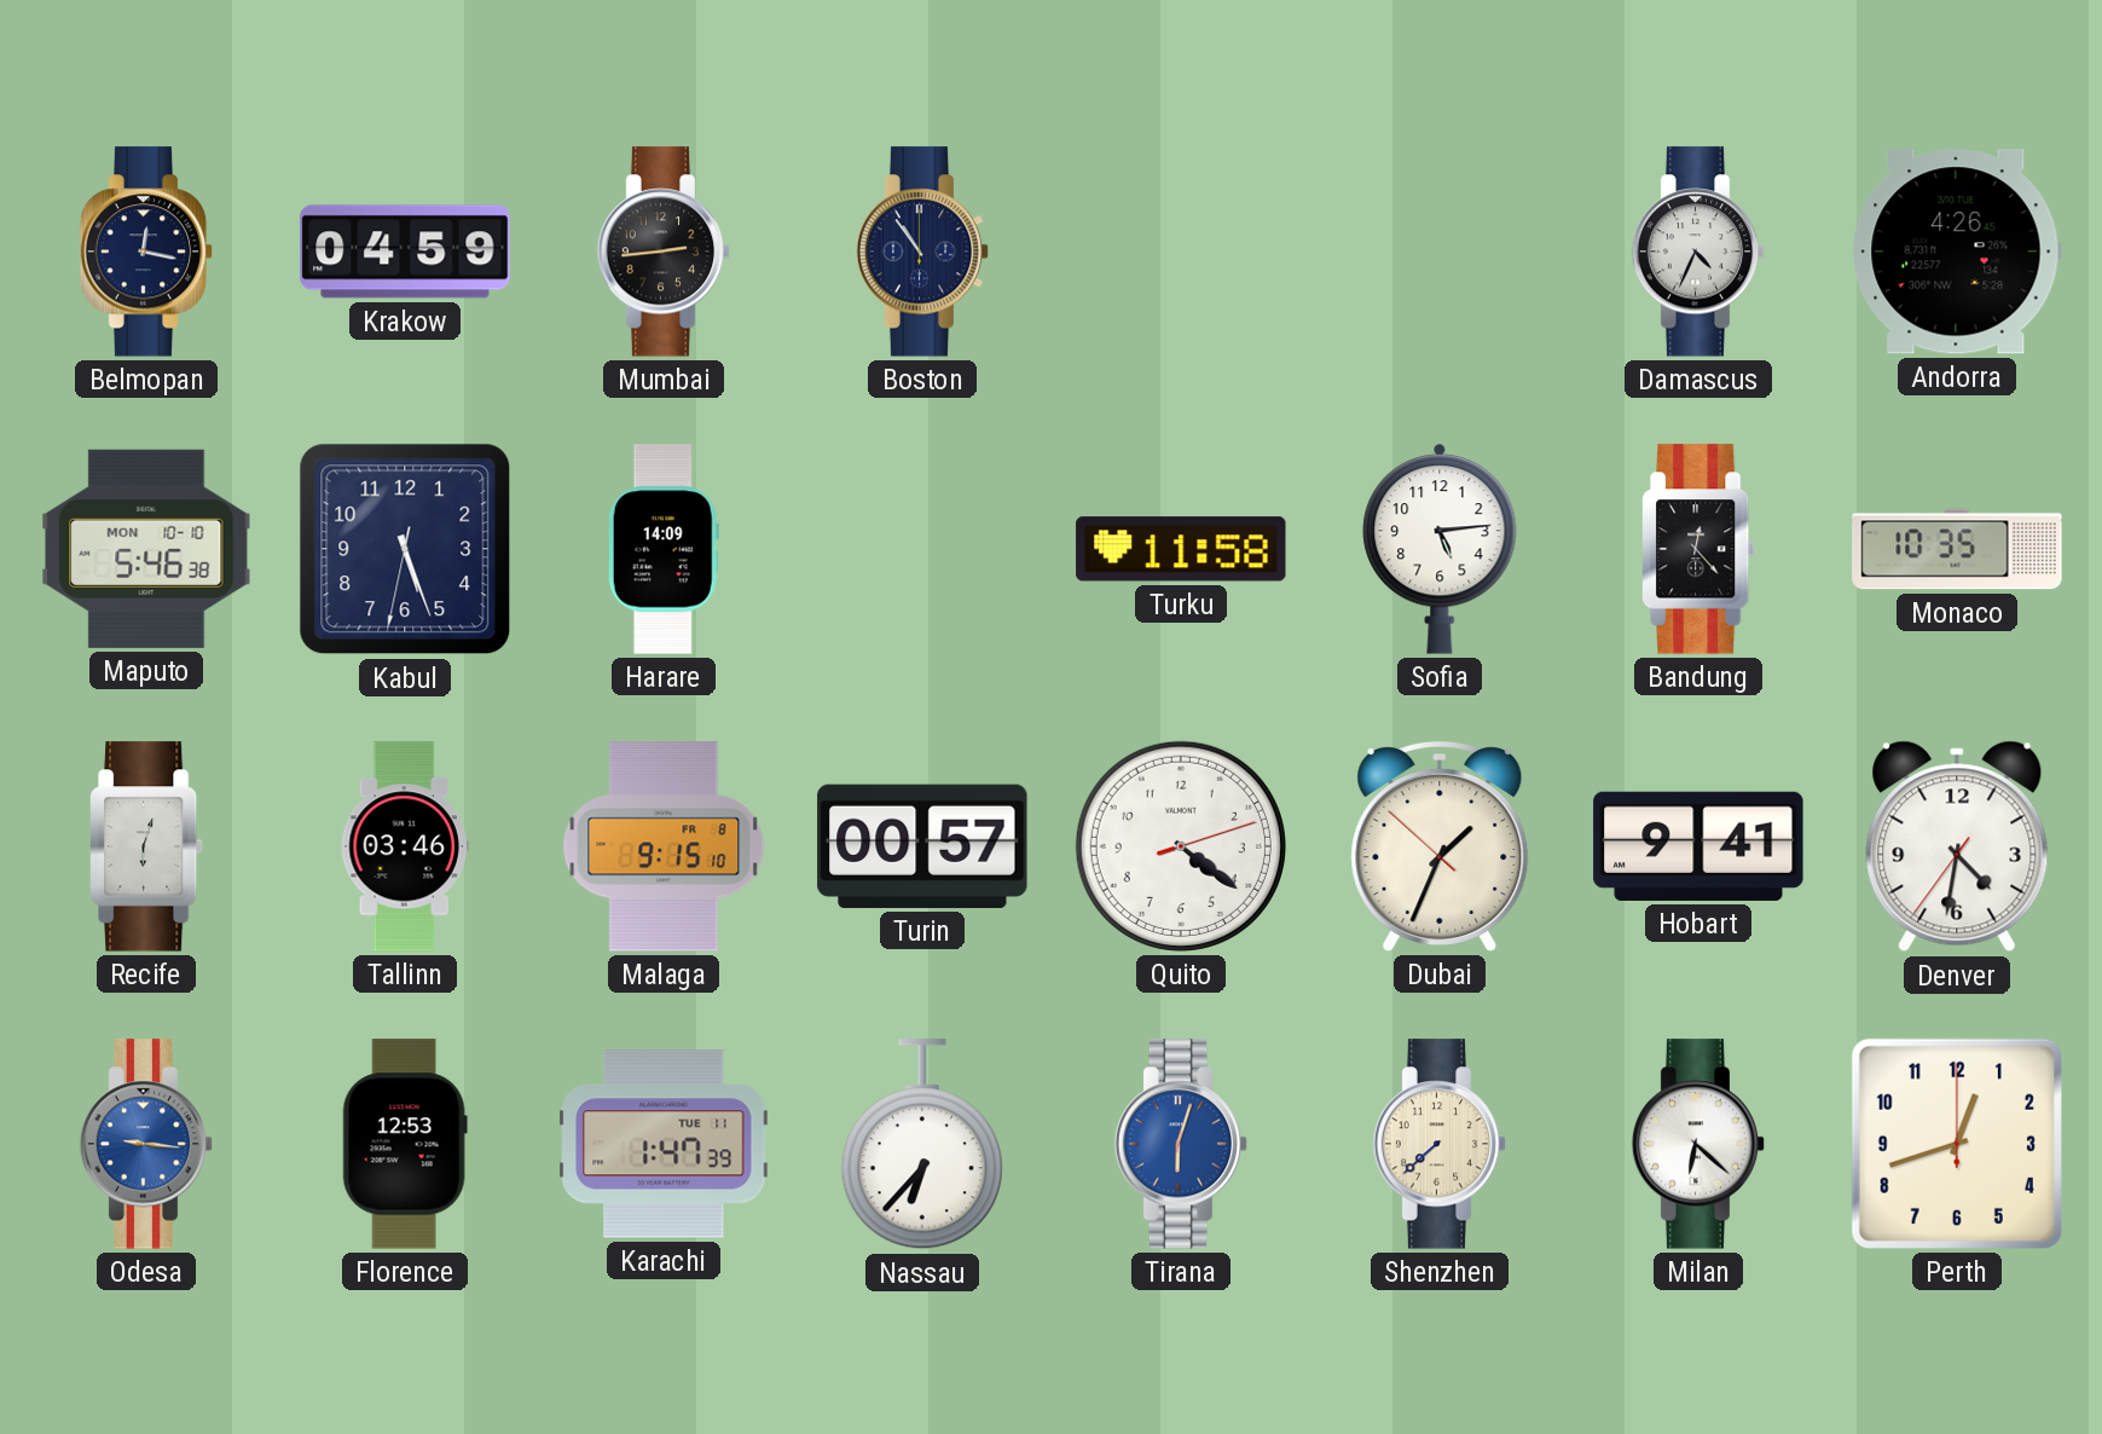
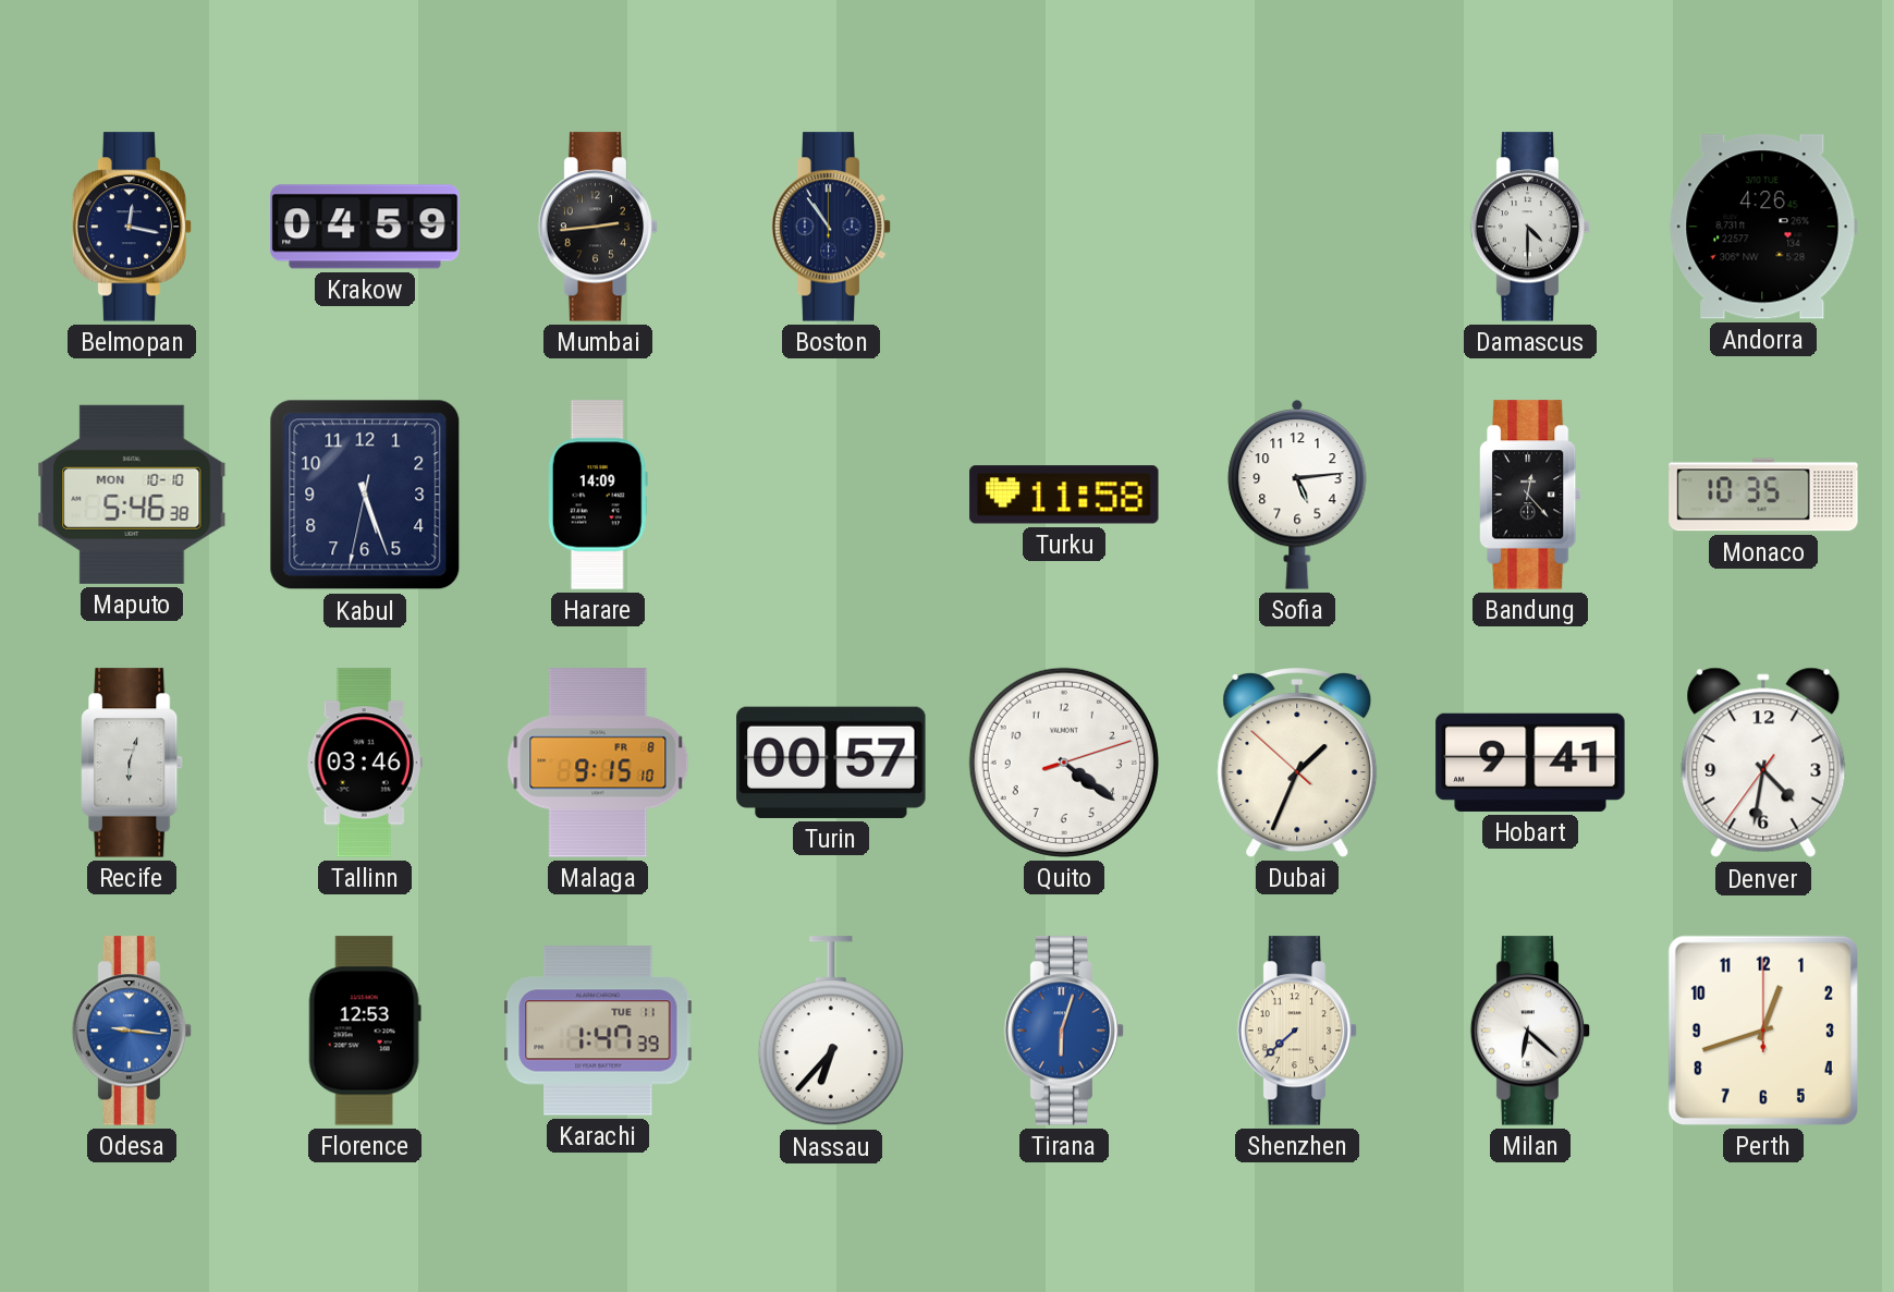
Damascus: 4:34 -> 4:30 (1530, 227)
